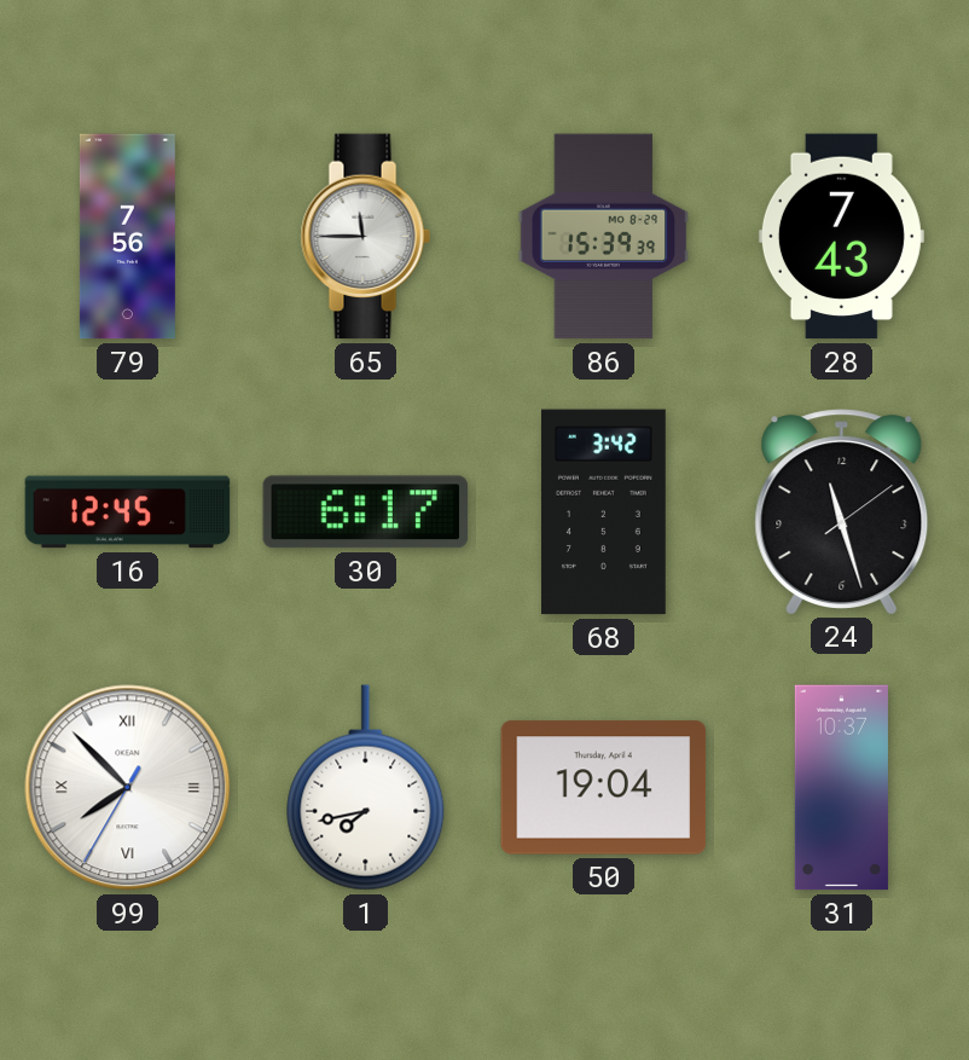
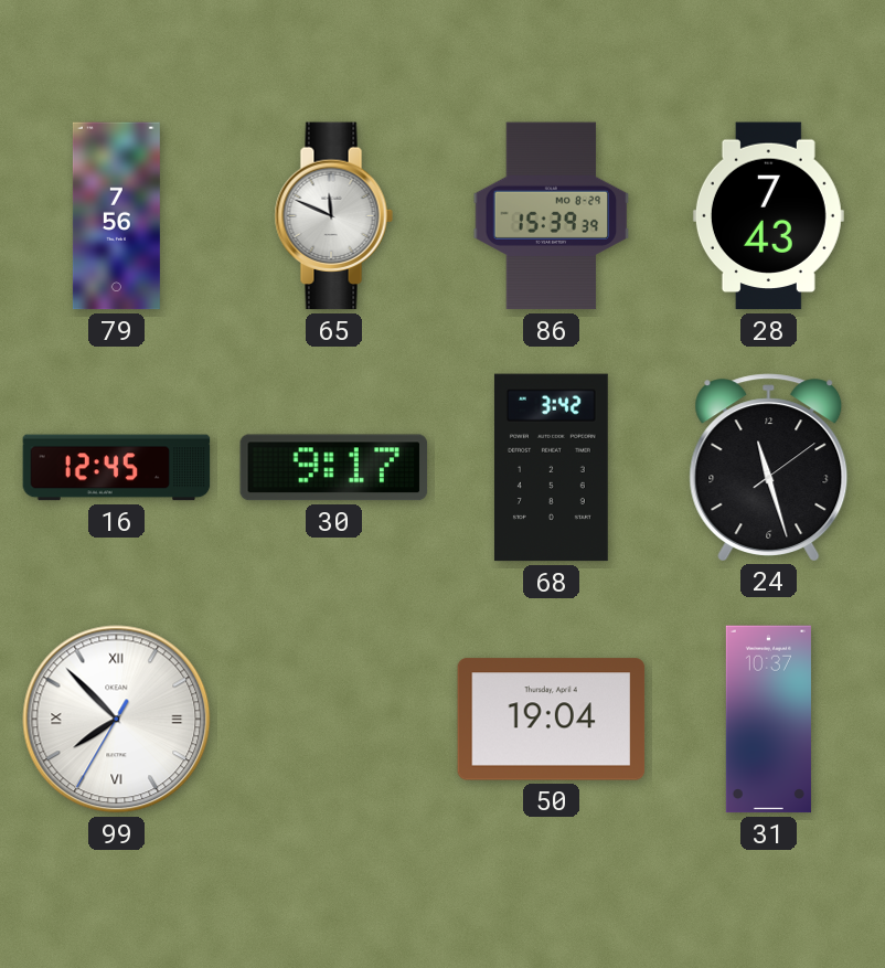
65: 11:45 -> 11:49 (333, 216)
30: 6:17 -> 9:17 (334, 468)
1: 7:43 -> none (366, 788)
